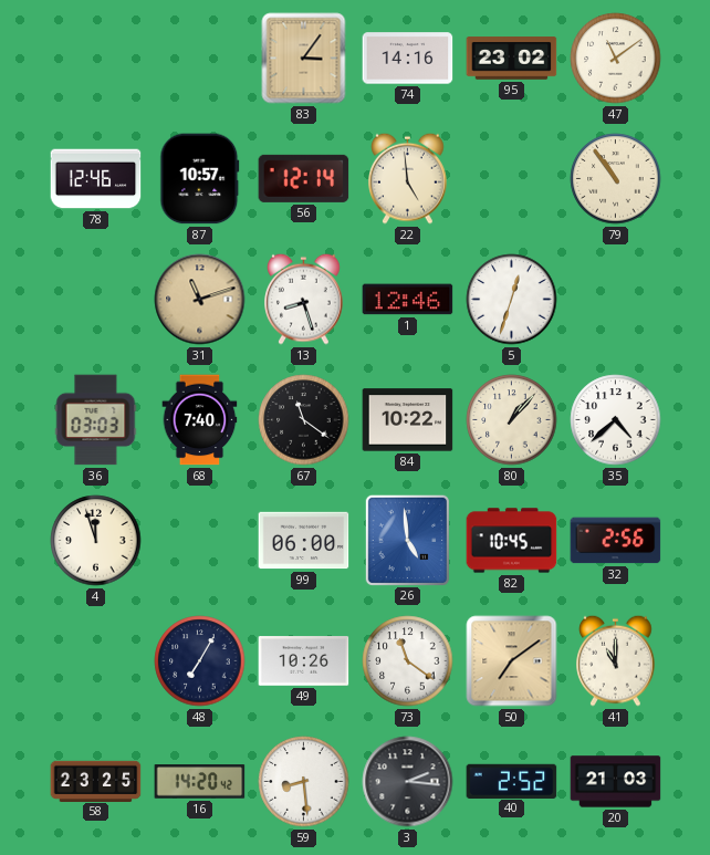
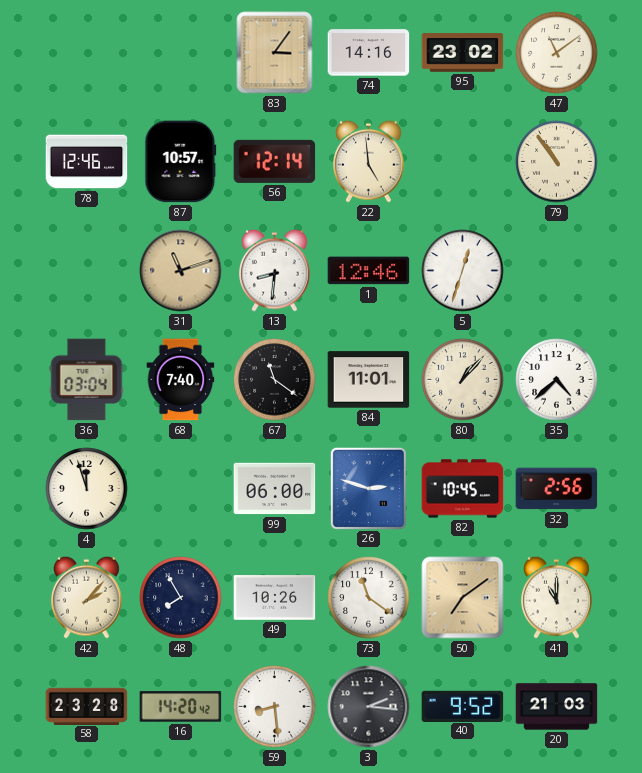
13: 8:27 -> 8:31 (275, 270)
36: 03:03 -> 03:04 (87, 380)
84: 10:22 -> 11:01 (369, 380)
26: 4:59 -> 2:48 (368, 488)
42: none -> 2:07 (87, 597)
48: 7:05 -> 7:55 (181, 598)
58: 23:25 -> 23:28 (87, 706)
40: 2:52 -> 9:52 (463, 706)
